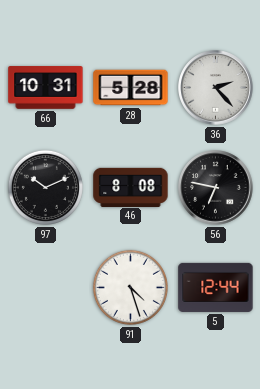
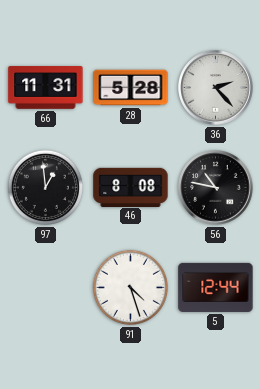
66: 10:31 -> 11:31 (46, 88)
97: 10:11 -> 12:59 (45, 187)
56: 6:47 -> 10:47 (216, 188)
